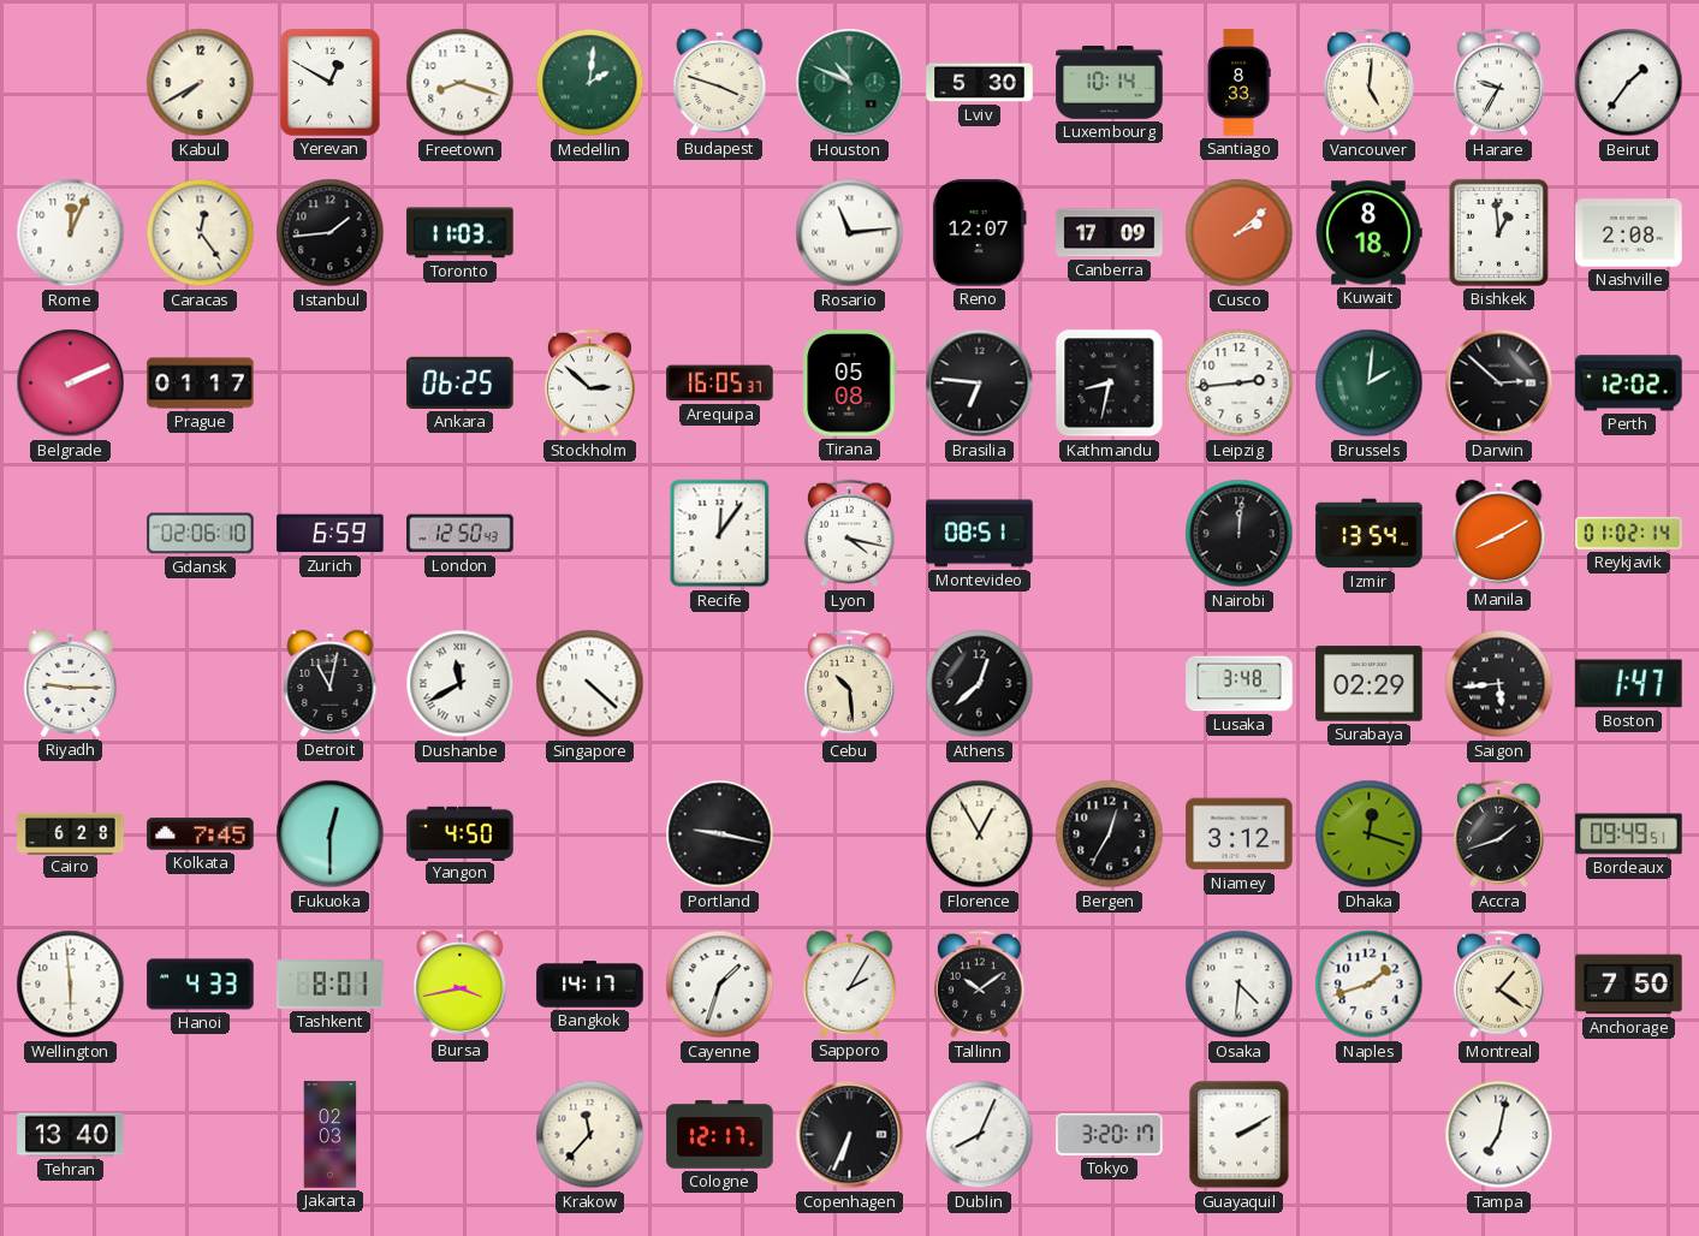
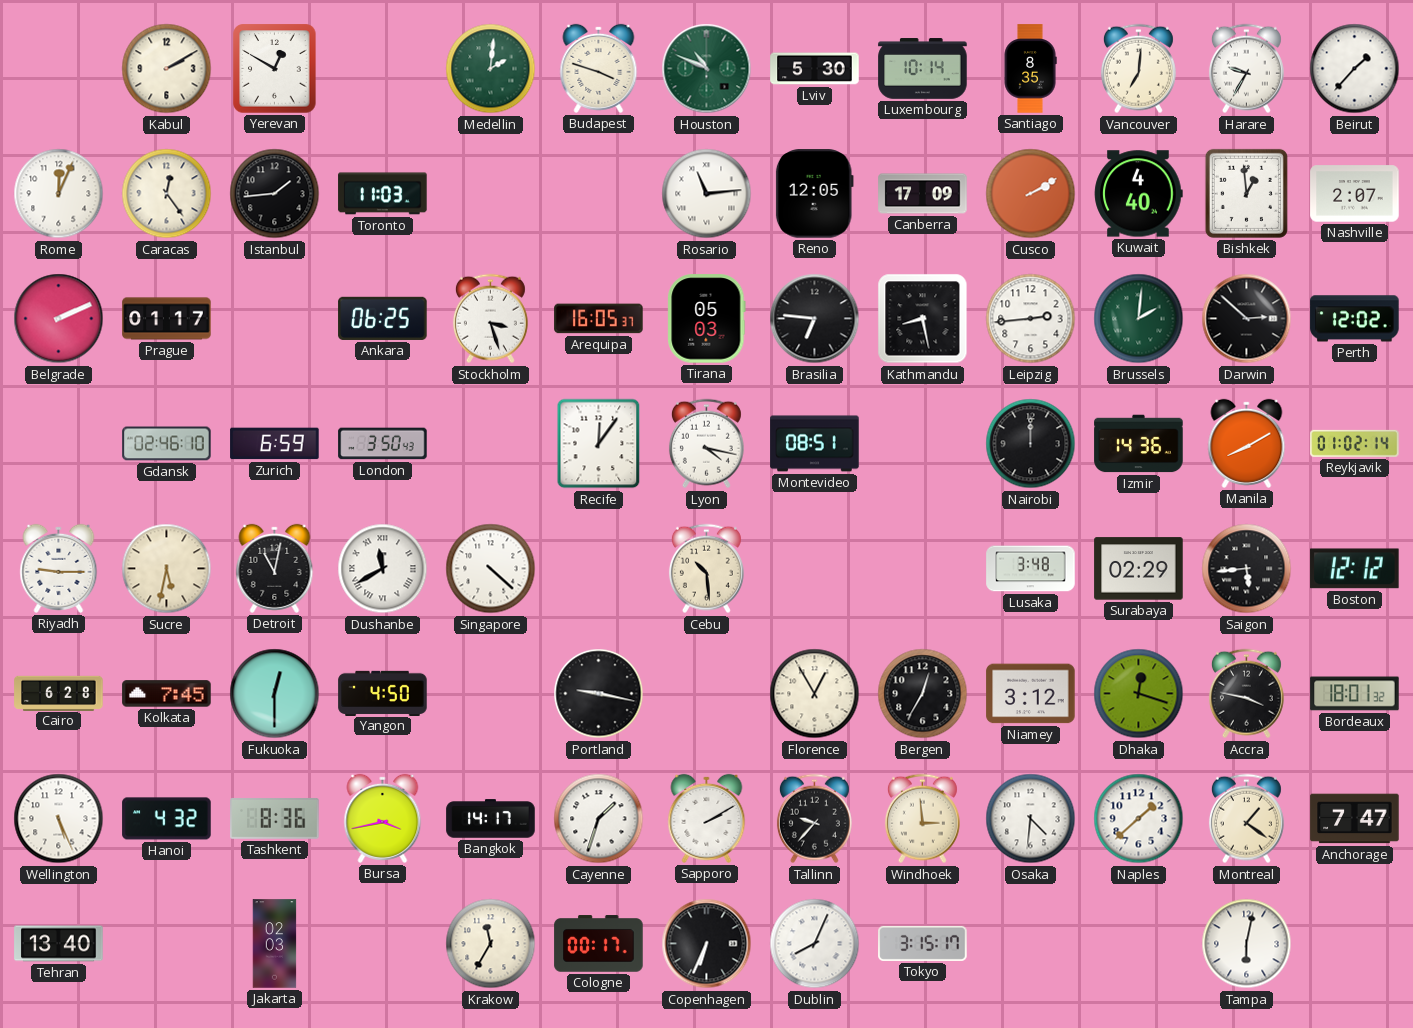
Kabul: 7:40 -> 2:10 (167, 69)
Freetown: 8:18 -> none (461, 83)
Santiago: 8:33 -> 8:35 (1030, 69)
Vancouver: 5:01 -> 7:01 (1138, 69)
Beirut: 1:36 -> 1:37 (1355, 69)
Reno: 12:07 -> 12:05 (814, 194)
Cusco: 2:08 -> 2:10 (1031, 194)
Kuwait: 8:18 -> 4:40 (1139, 194)
Nashville: 2:08 -> 2:07 (1355, 194)
Stockholm: 2:52 -> 3:27 (490, 319)
Tirana: 05:08 -> 05:03 (707, 319)
Kathmandu: 8:32 -> 8:28 (923, 319)
Gdansk: 02:06 -> 02:46 (167, 444)
London: 12:50 -> 3:50 (383, 444)
Nairobi: 12:01 -> 12:00 (1031, 444)
Izmir: 13:54 -> 14:36 (1139, 444)
Sucre: none -> 5:32 (167, 569)
Athens: 12:38 -> none (980, 684)
Boston: 1:47 -> 12:12 (1355, 569)
Accra: 1:42 -> 3:47 (1246, 694)
Bordeaux: 09:49 -> 18:01 (1355, 694)
Wellington: 5:59 -> 5:26 (59, 819)
Hanoi: 4:33 -> 4:32 (167, 819)
Tashkent: 8:01 -> 8:36 (275, 819)
Sapporo: 2:05 -> 2:10 (707, 818)
Tallinn: 10:09 -> 9:37 (814, 819)
Windhoek: none -> 2:59 (922, 819)
Naples: 1:42 -> 1:38 (1139, 819)
Anchorage: 7:50 -> 7:47 (1355, 819)
Krakow: 11:37 -> 11:35 (491, 944)
Cologne: 12:17 -> 00:17 (599, 944)
Tokyo: 3:20 -> 3:15 (923, 943)
Guayaquil: 2:10 -> none (1240, 1135)
Tampa: 7:02 -> 6:02 (1247, 944)
